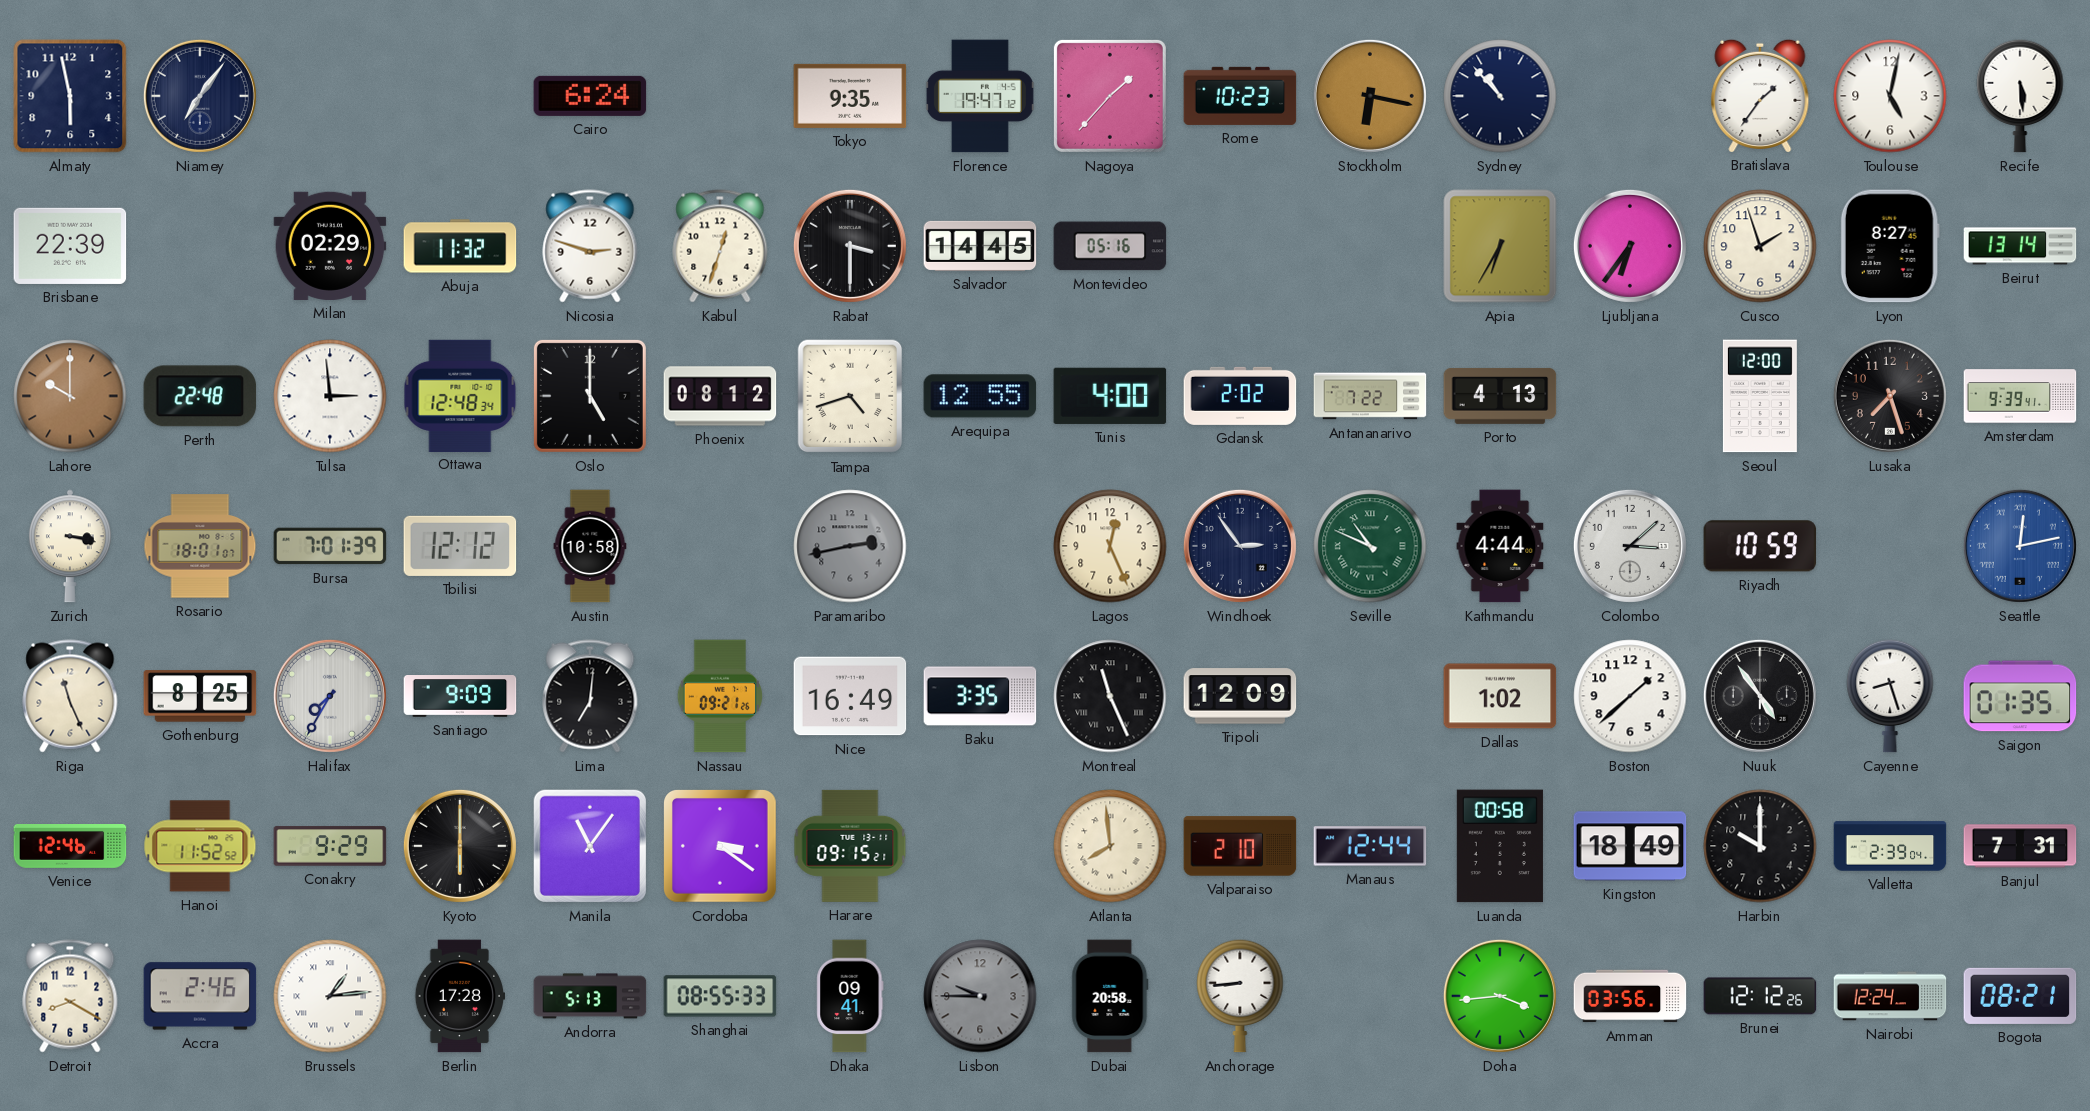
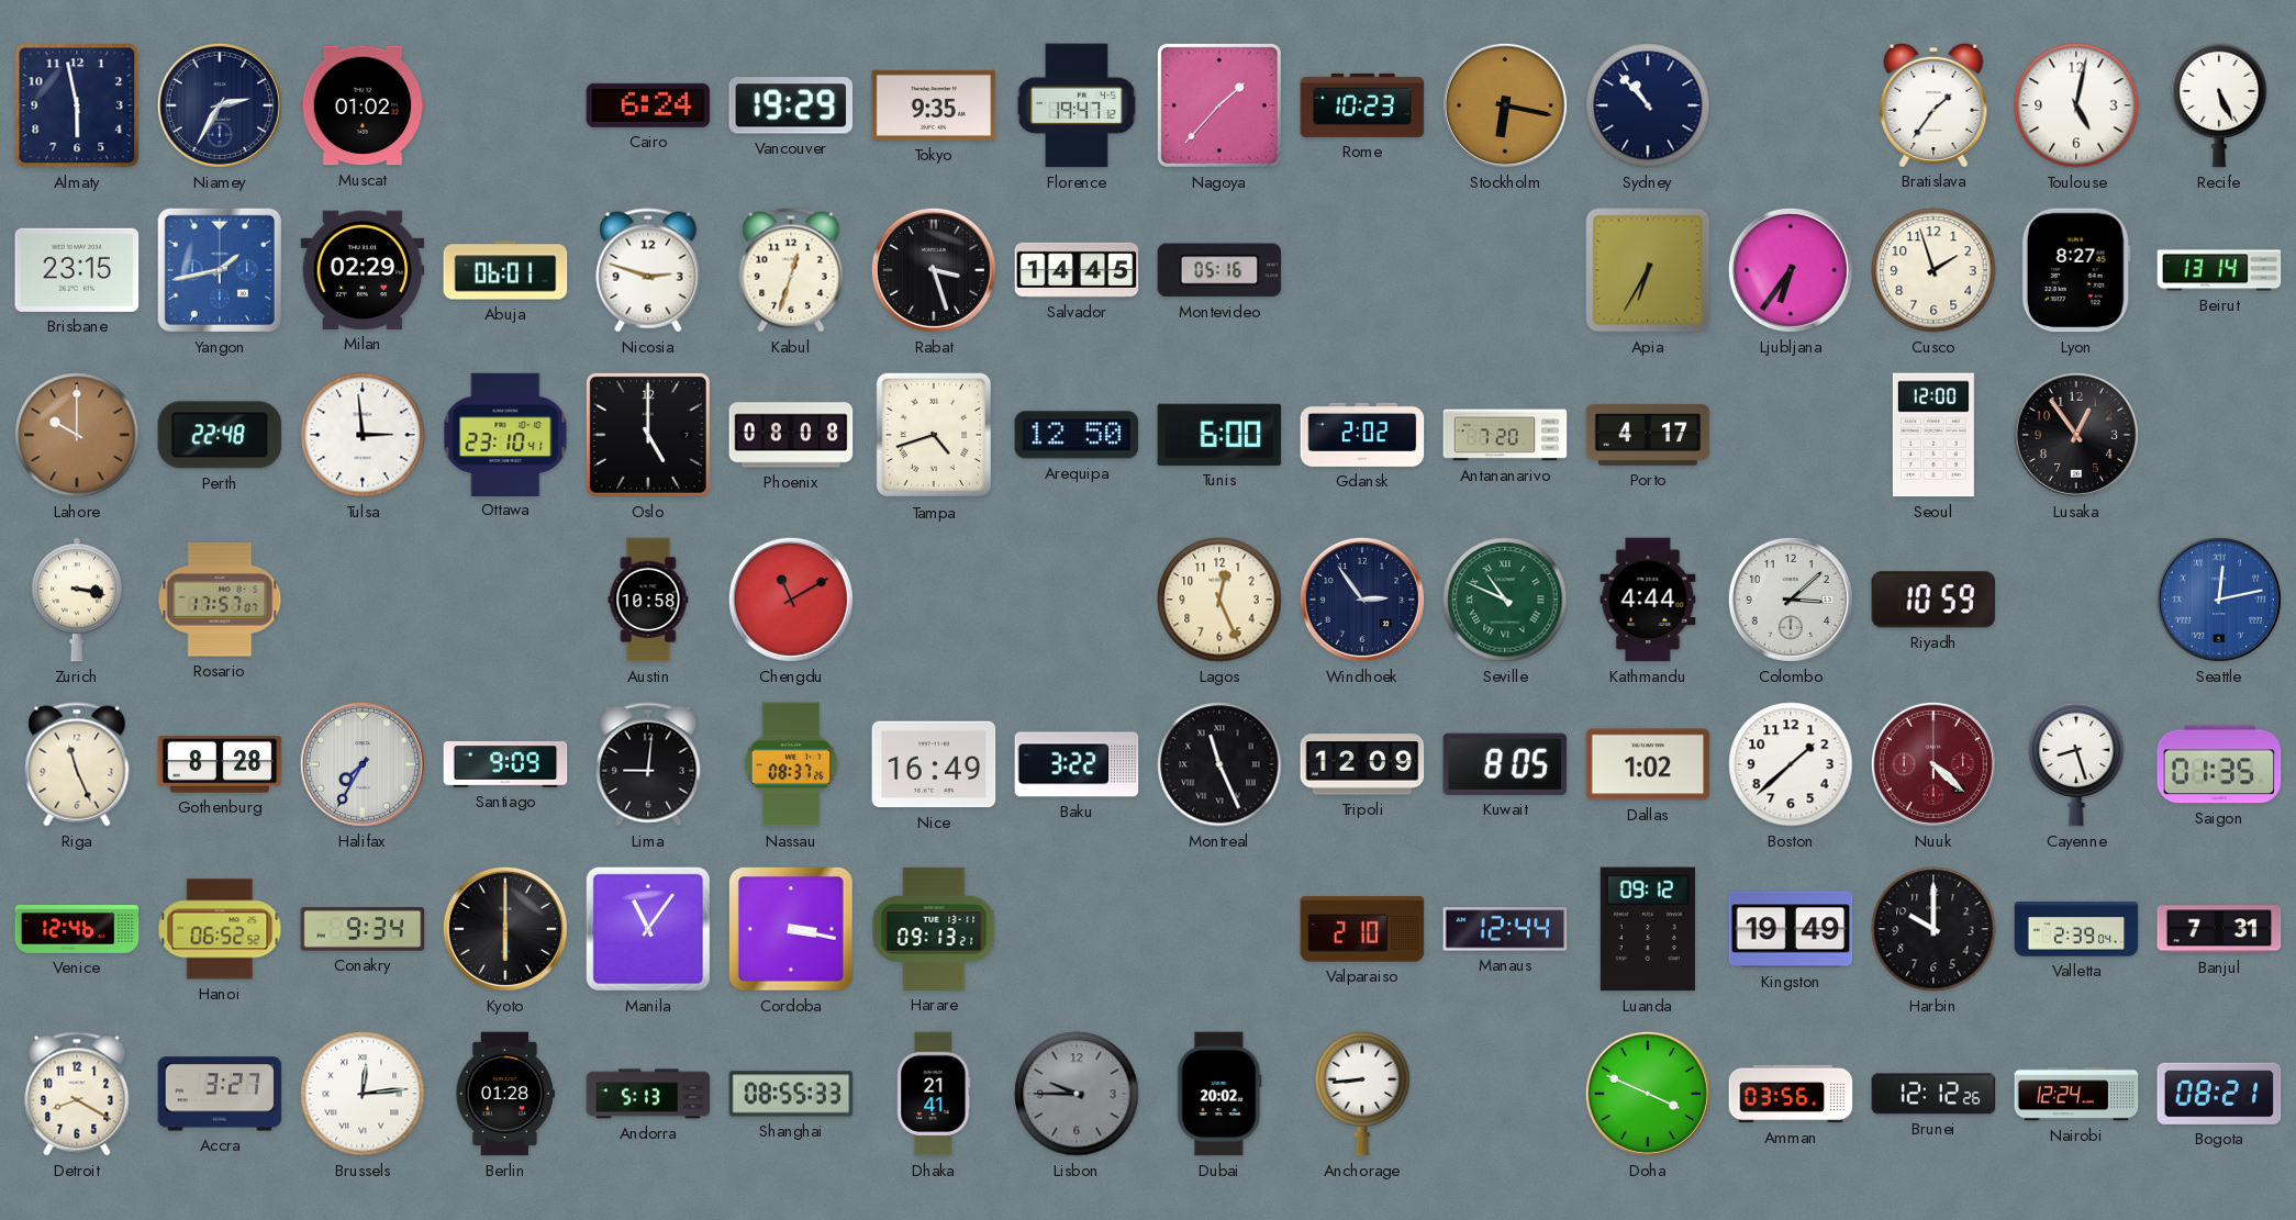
Niamey: 7:06 -> 2:35 (220, 105)
Muscat: none -> 01:02 (363, 105)
Vancouver: none -> 19:29 (791, 105)
Recife: 5:29 -> 5:26 (2219, 105)
Brisbane: 22:39 -> 23:15 (77, 270)
Yangon: none -> 1:43 (220, 270)
Abuja: 11:32 -> 06:01 (505, 270)
Rabat: 3:30 -> 3:27 (934, 270)
Ottawa: 12:48 -> 23:10 (505, 434)
Phoenix: 08:12 -> 08:08 (791, 435)
Arequipa: 12:55 -> 12:50 (1077, 435)
Tunis: 4:00 -> 6:00 (1219, 435)
Antananarivo: 7:22 -> 7:20 (1505, 435)
Porto: 4:13 -> 4:17 (1648, 435)
Lusaka: 7:27 -> 12:54 (2076, 435)
Amsterdam: 9:39 -> none (2020, 396)
Rosario: 18:01 -> 17:57 (220, 600)
Bursa: 7:01 -> none (330, 546)
Tbilisi: 12:12 -> none (460, 546)
Chengdu: none -> 11:10 (791, 600)
Paramaribo: 2:43 -> none (850, 546)
Gothenburg: 8:25 -> 8:28 (220, 764)
Lima: 7:01 -> 9:01 (648, 764)
Nassau: 09:21 -> 08:37 (790, 764)
Baku: 3:35 -> 3:22 (1077, 764)
Kuwait: none -> 8:05 (1505, 764)
Nuuk: 4:54 -> 4:22 (1933, 764)
Nuuk dial: black -> burgundy (1933, 764)
Hanoi: 11:52 -> 06:52 (220, 929)
Conakry: 9:29 -> 9:34 (363, 929)
Cordoba: 3:21 -> 3:17 (792, 930)
Harare: 09:15 -> 09:13 (934, 929)
Atlanta: 7:59 -> none (1110, 846)
Luanda: 00:58 -> 09:12 (1648, 929)
Kingston: 18:49 -> 19:49 (1791, 929)
Accra: 2:46 -> 3:27 (220, 1094)
Brussels: 1:14 -> 12:14 (363, 1094)
Berlin: 17:28 -> 01:28 (505, 1094)
Dhaka: 09:41 -> 21:41 (934, 1094)
Dubai: 20:58 -> 20:02 (1219, 1094)
Doha: 3:44 -> 3:49 (1648, 1094)
